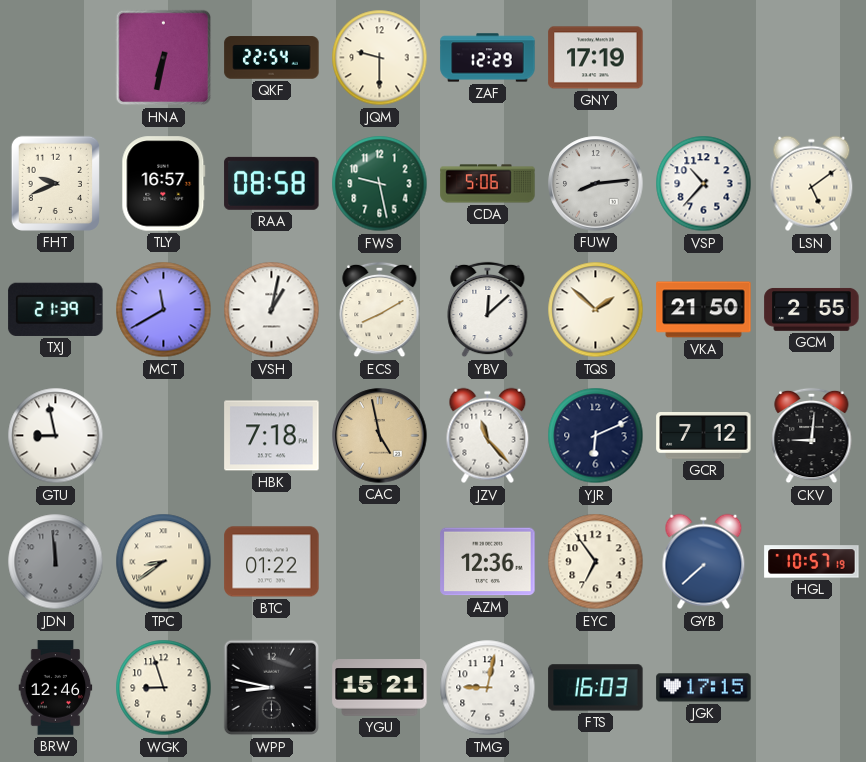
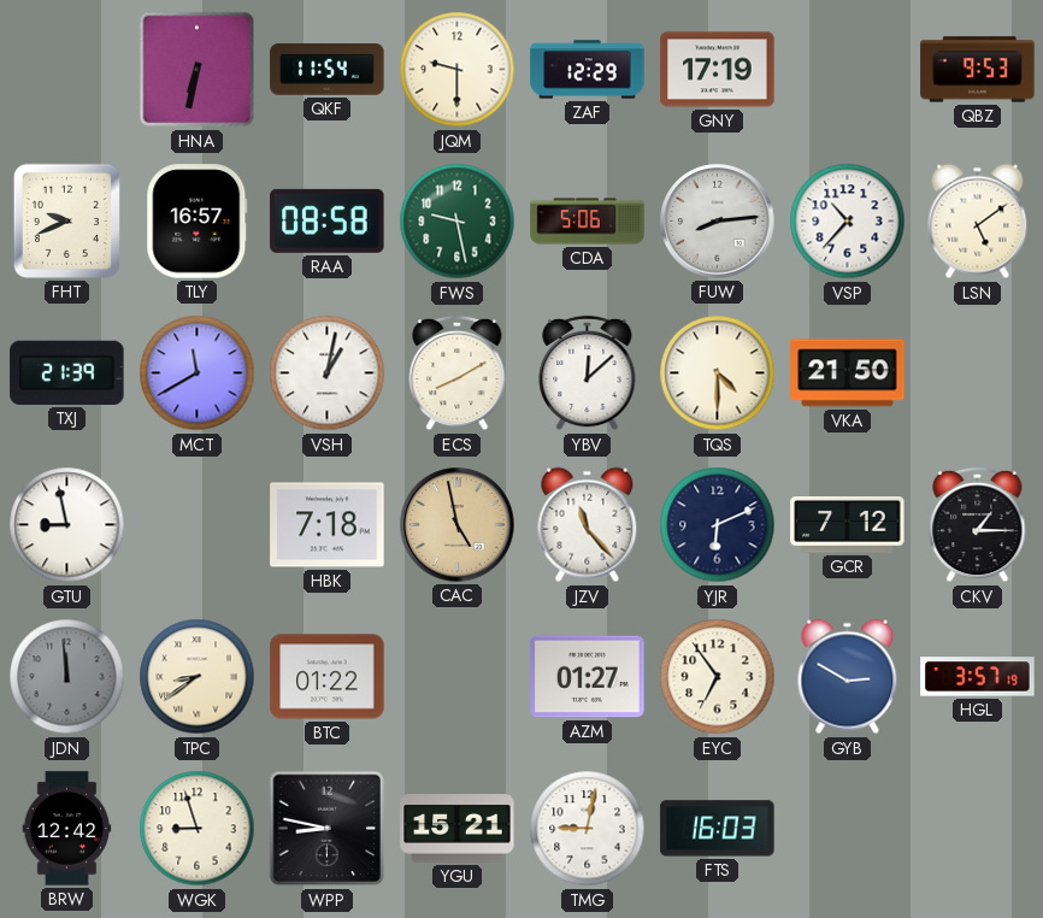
QKF: 22:54 -> 11:54 (328, 70)
QBZ: none -> 9:53 (978, 70)
TQS: 1:52 -> 4:30 (718, 373)
GCM: 2:55 -> none (812, 309)
CKV: 9:01 -> 1:15 (978, 525)
AZM: 12:36 -> 01:27 (588, 677)
GYB: 7:38 -> 2:50 (848, 677)
HGL: 10:57 -> 3:57 (978, 677)
BRW: 12:46 -> 12:42 (67, 829)
JGK: 17:15 -> none (704, 688)
